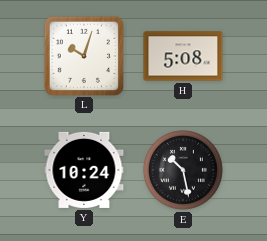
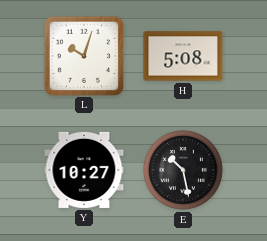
Y: 10:24 -> 10:27 (84, 170)
